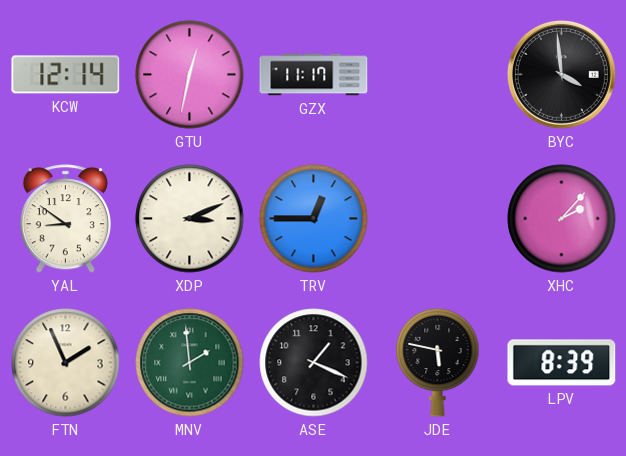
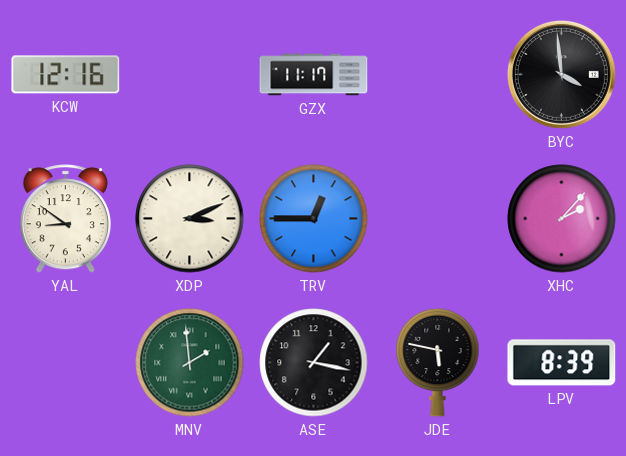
KCW: 12:14 -> 12:16 (66, 75)
GTU: 12:32 -> none (190, 75)
FTN: 1:56 -> none (66, 363)
ASE: 1:19 -> 1:17 (314, 363)
